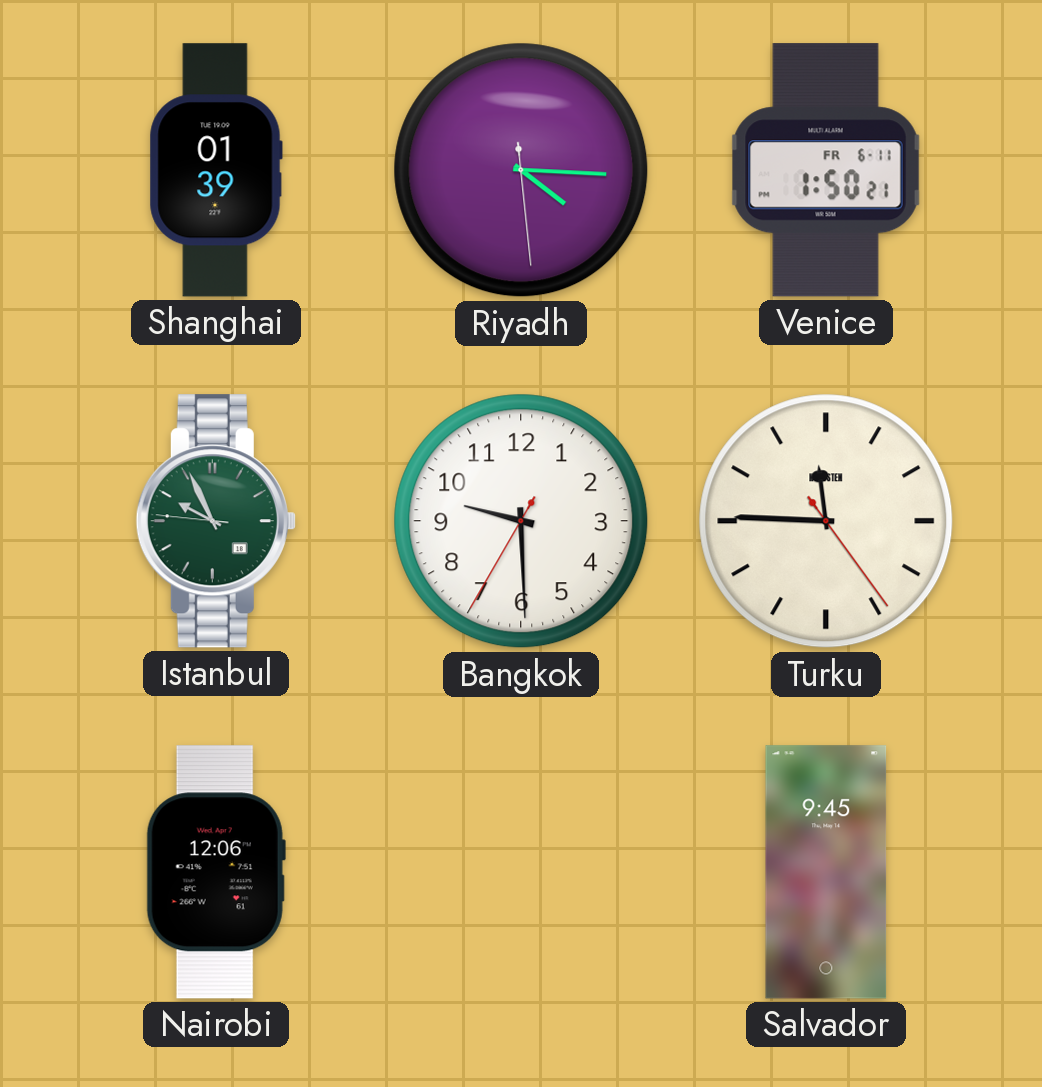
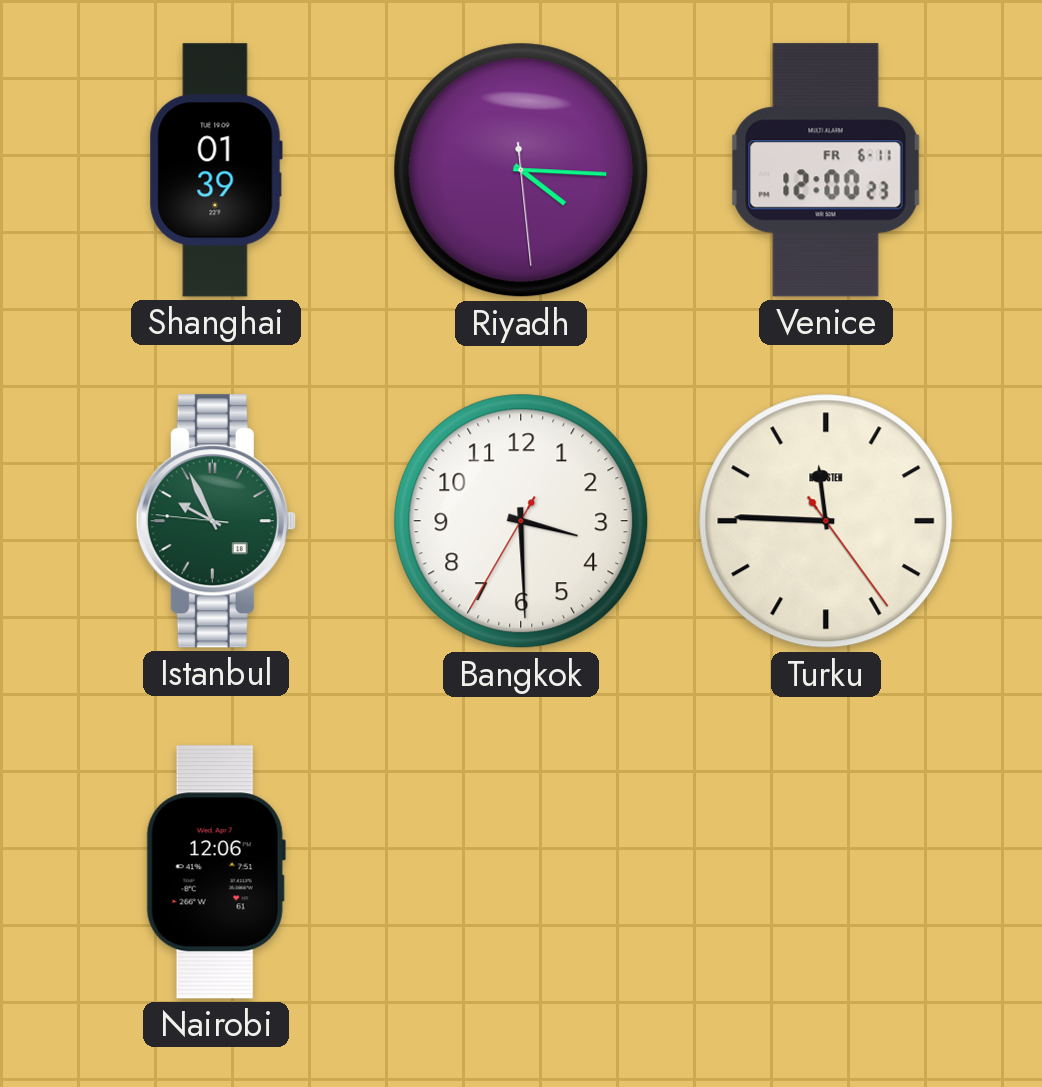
Venice: 1:50 -> 12:00 (826, 170)
Bangkok: 9:29 -> 3:29 (521, 521)
Salvador: 9:45 -> none (826, 872)
